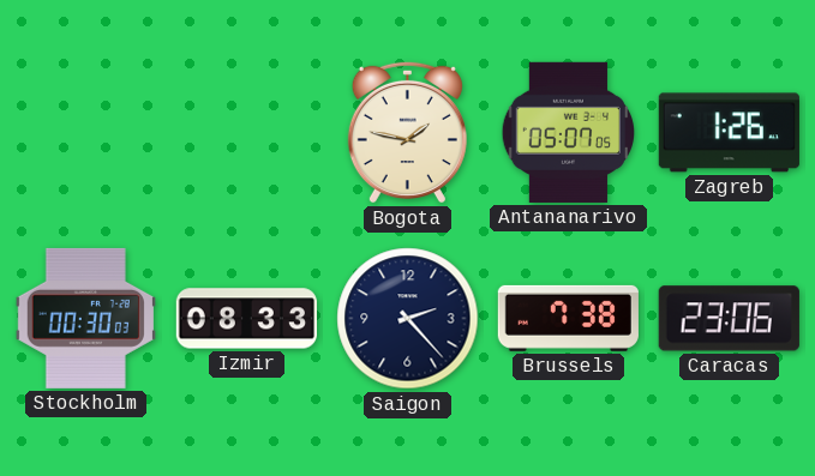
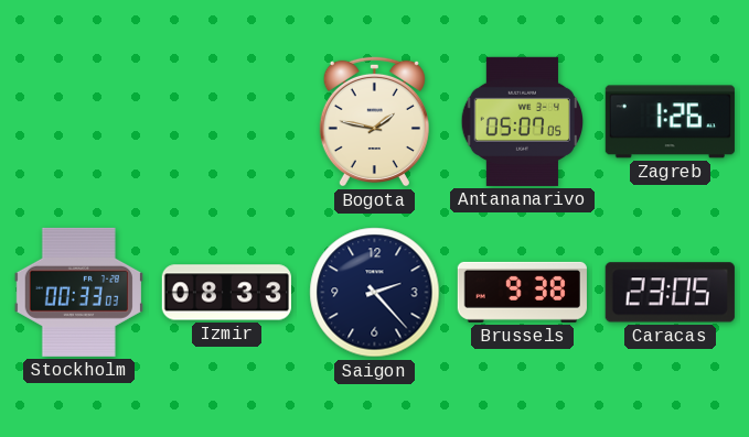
Stockholm: 00:30 -> 00:33 (78, 292)
Brussels: 7:38 -> 9:38 (522, 292)
Caracas: 23:06 -> 23:05 (670, 293)
